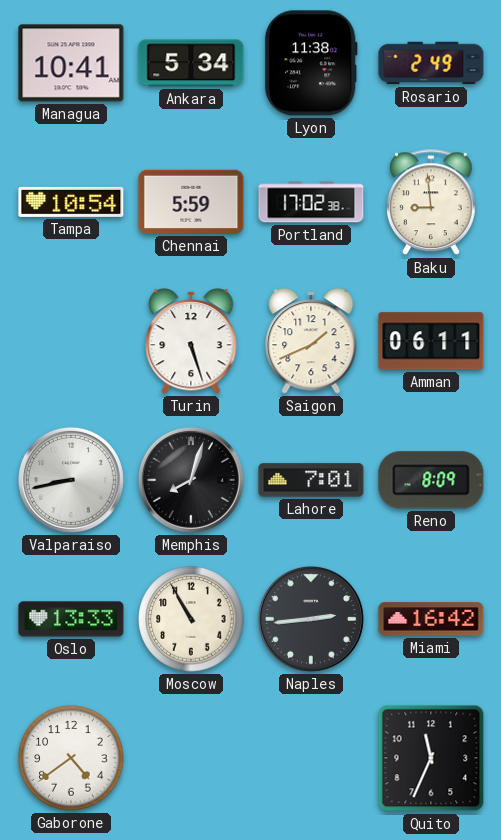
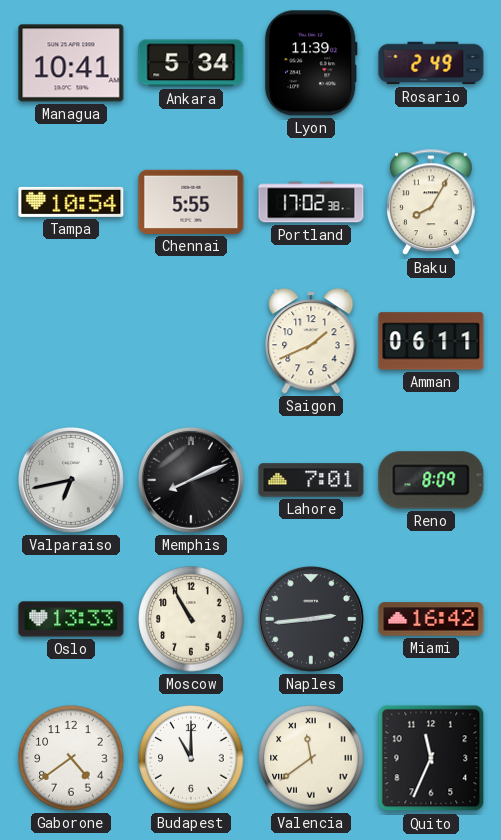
Lyon: 11:38 -> 11:39 (311, 63)
Chennai: 5:59 -> 5:55 (191, 202)
Baku: 8:59 -> 8:05 (431, 203)
Turin: 5:27 -> none (191, 341)
Valparaiso: 8:43 -> 6:43 (71, 480)
Memphis: 8:03 -> 8:11 (191, 480)
Budapest: none -> 11:00 (191, 758)
Valencia: none -> 11:39 (311, 758)
